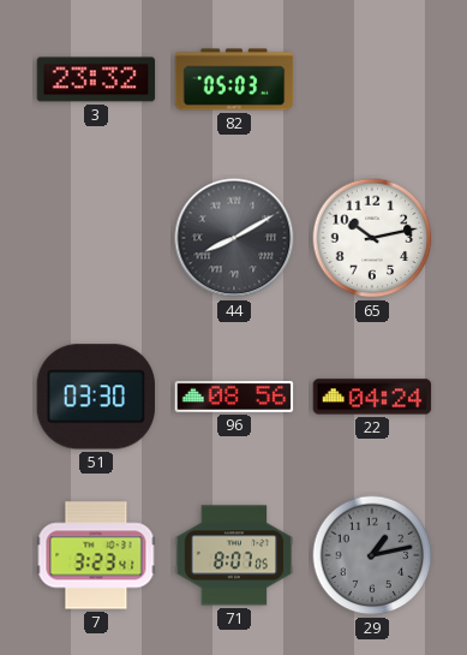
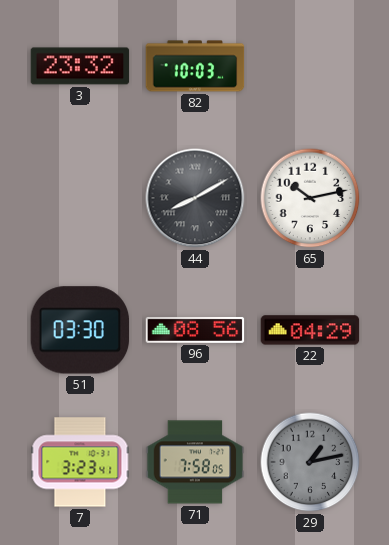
82: 05:03 -> 10:03 (195, 66)
22: 04:24 -> 04:29 (310, 330)
71: 8:07 -> 7:58 (195, 462)
